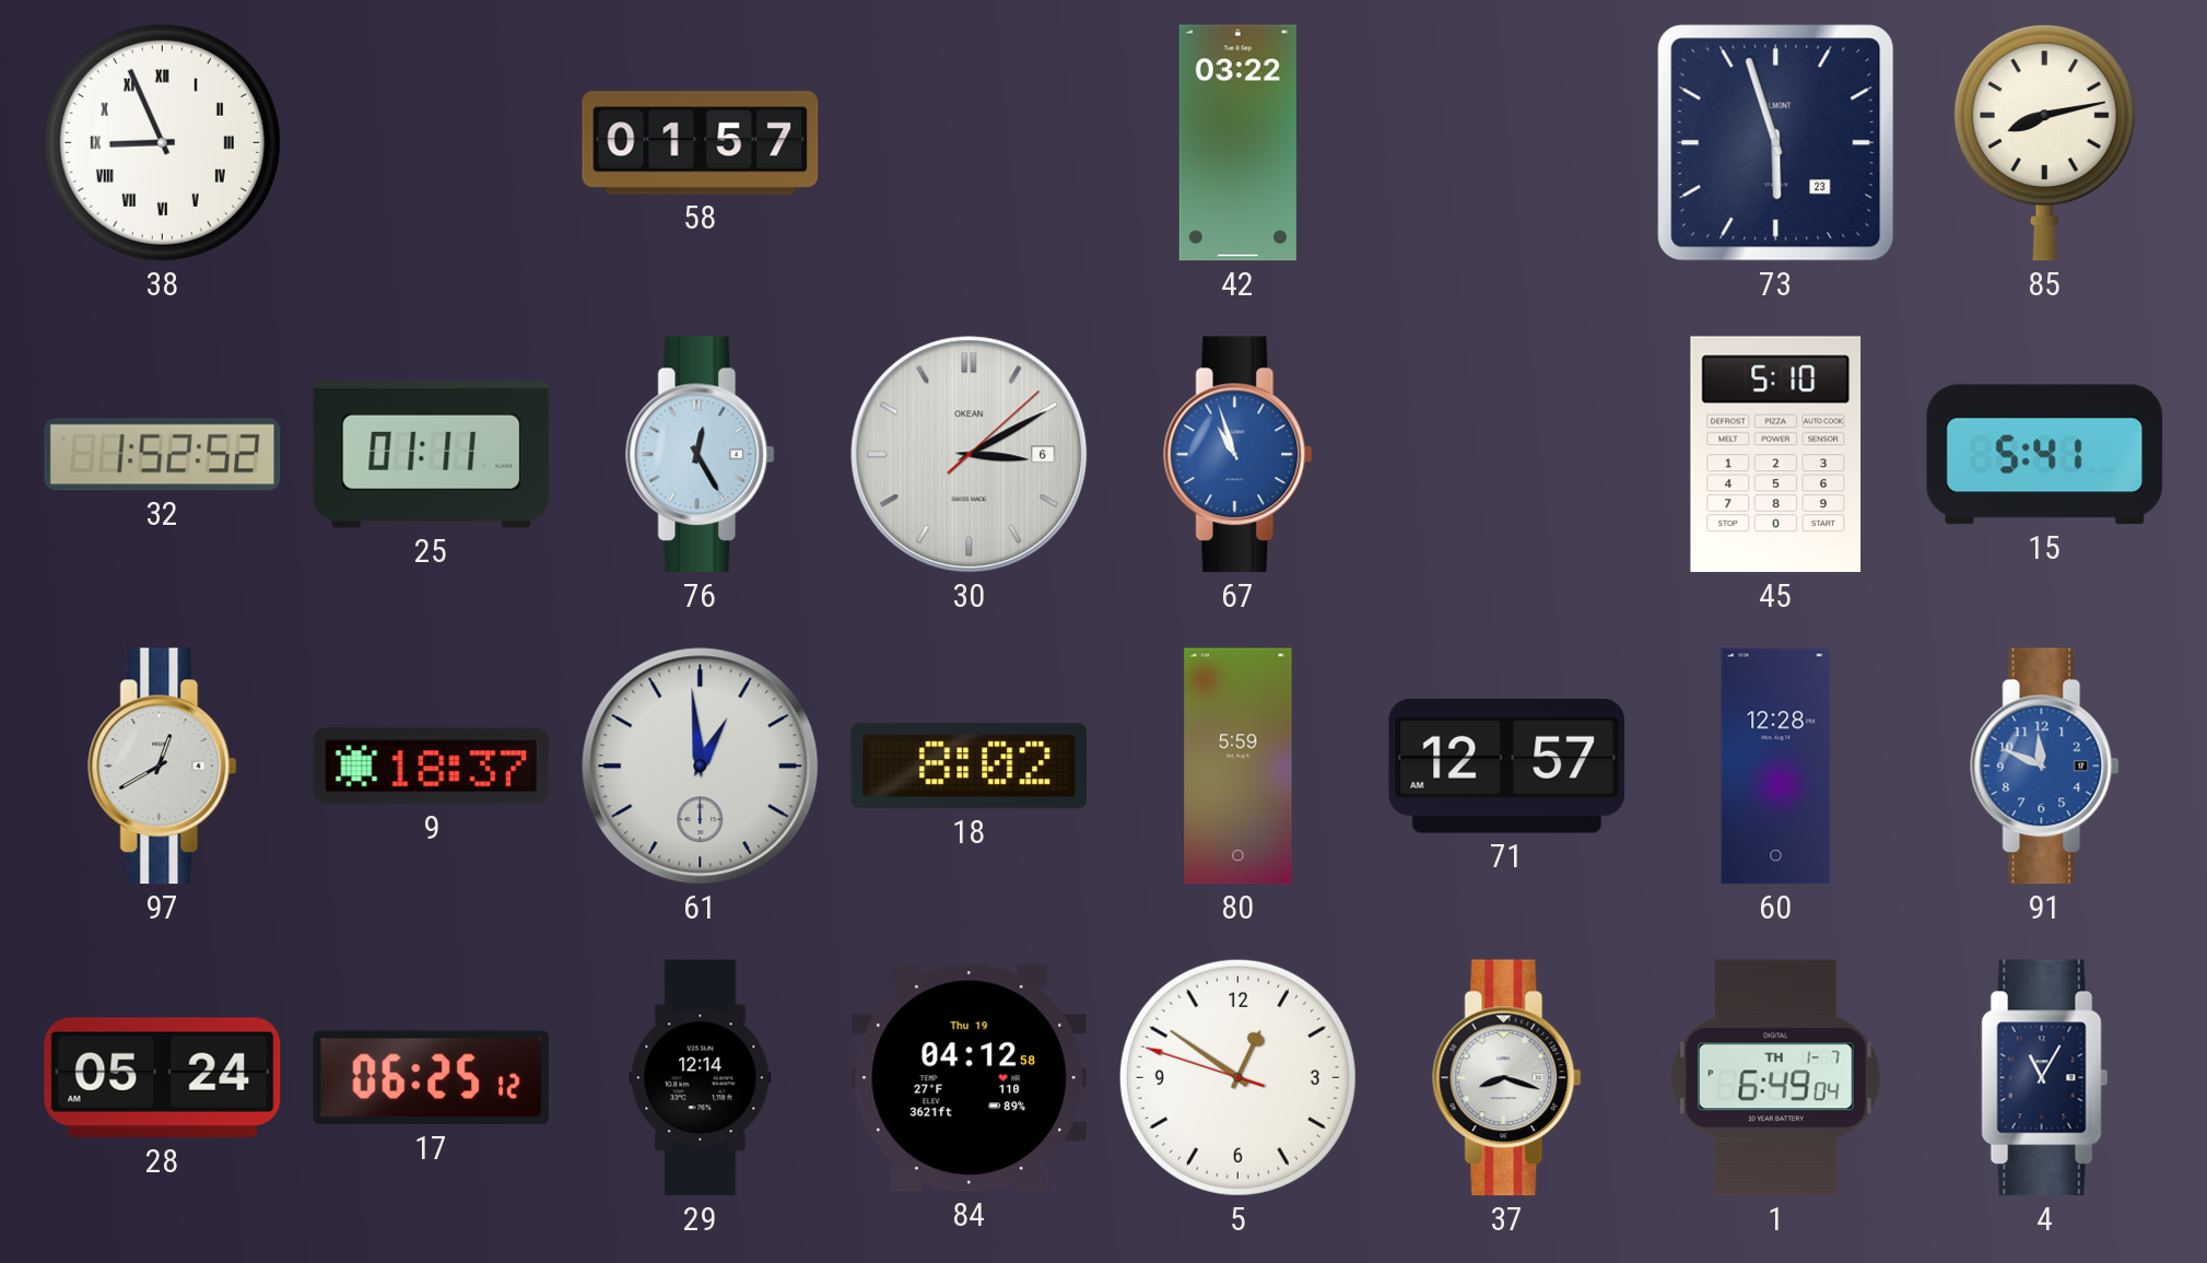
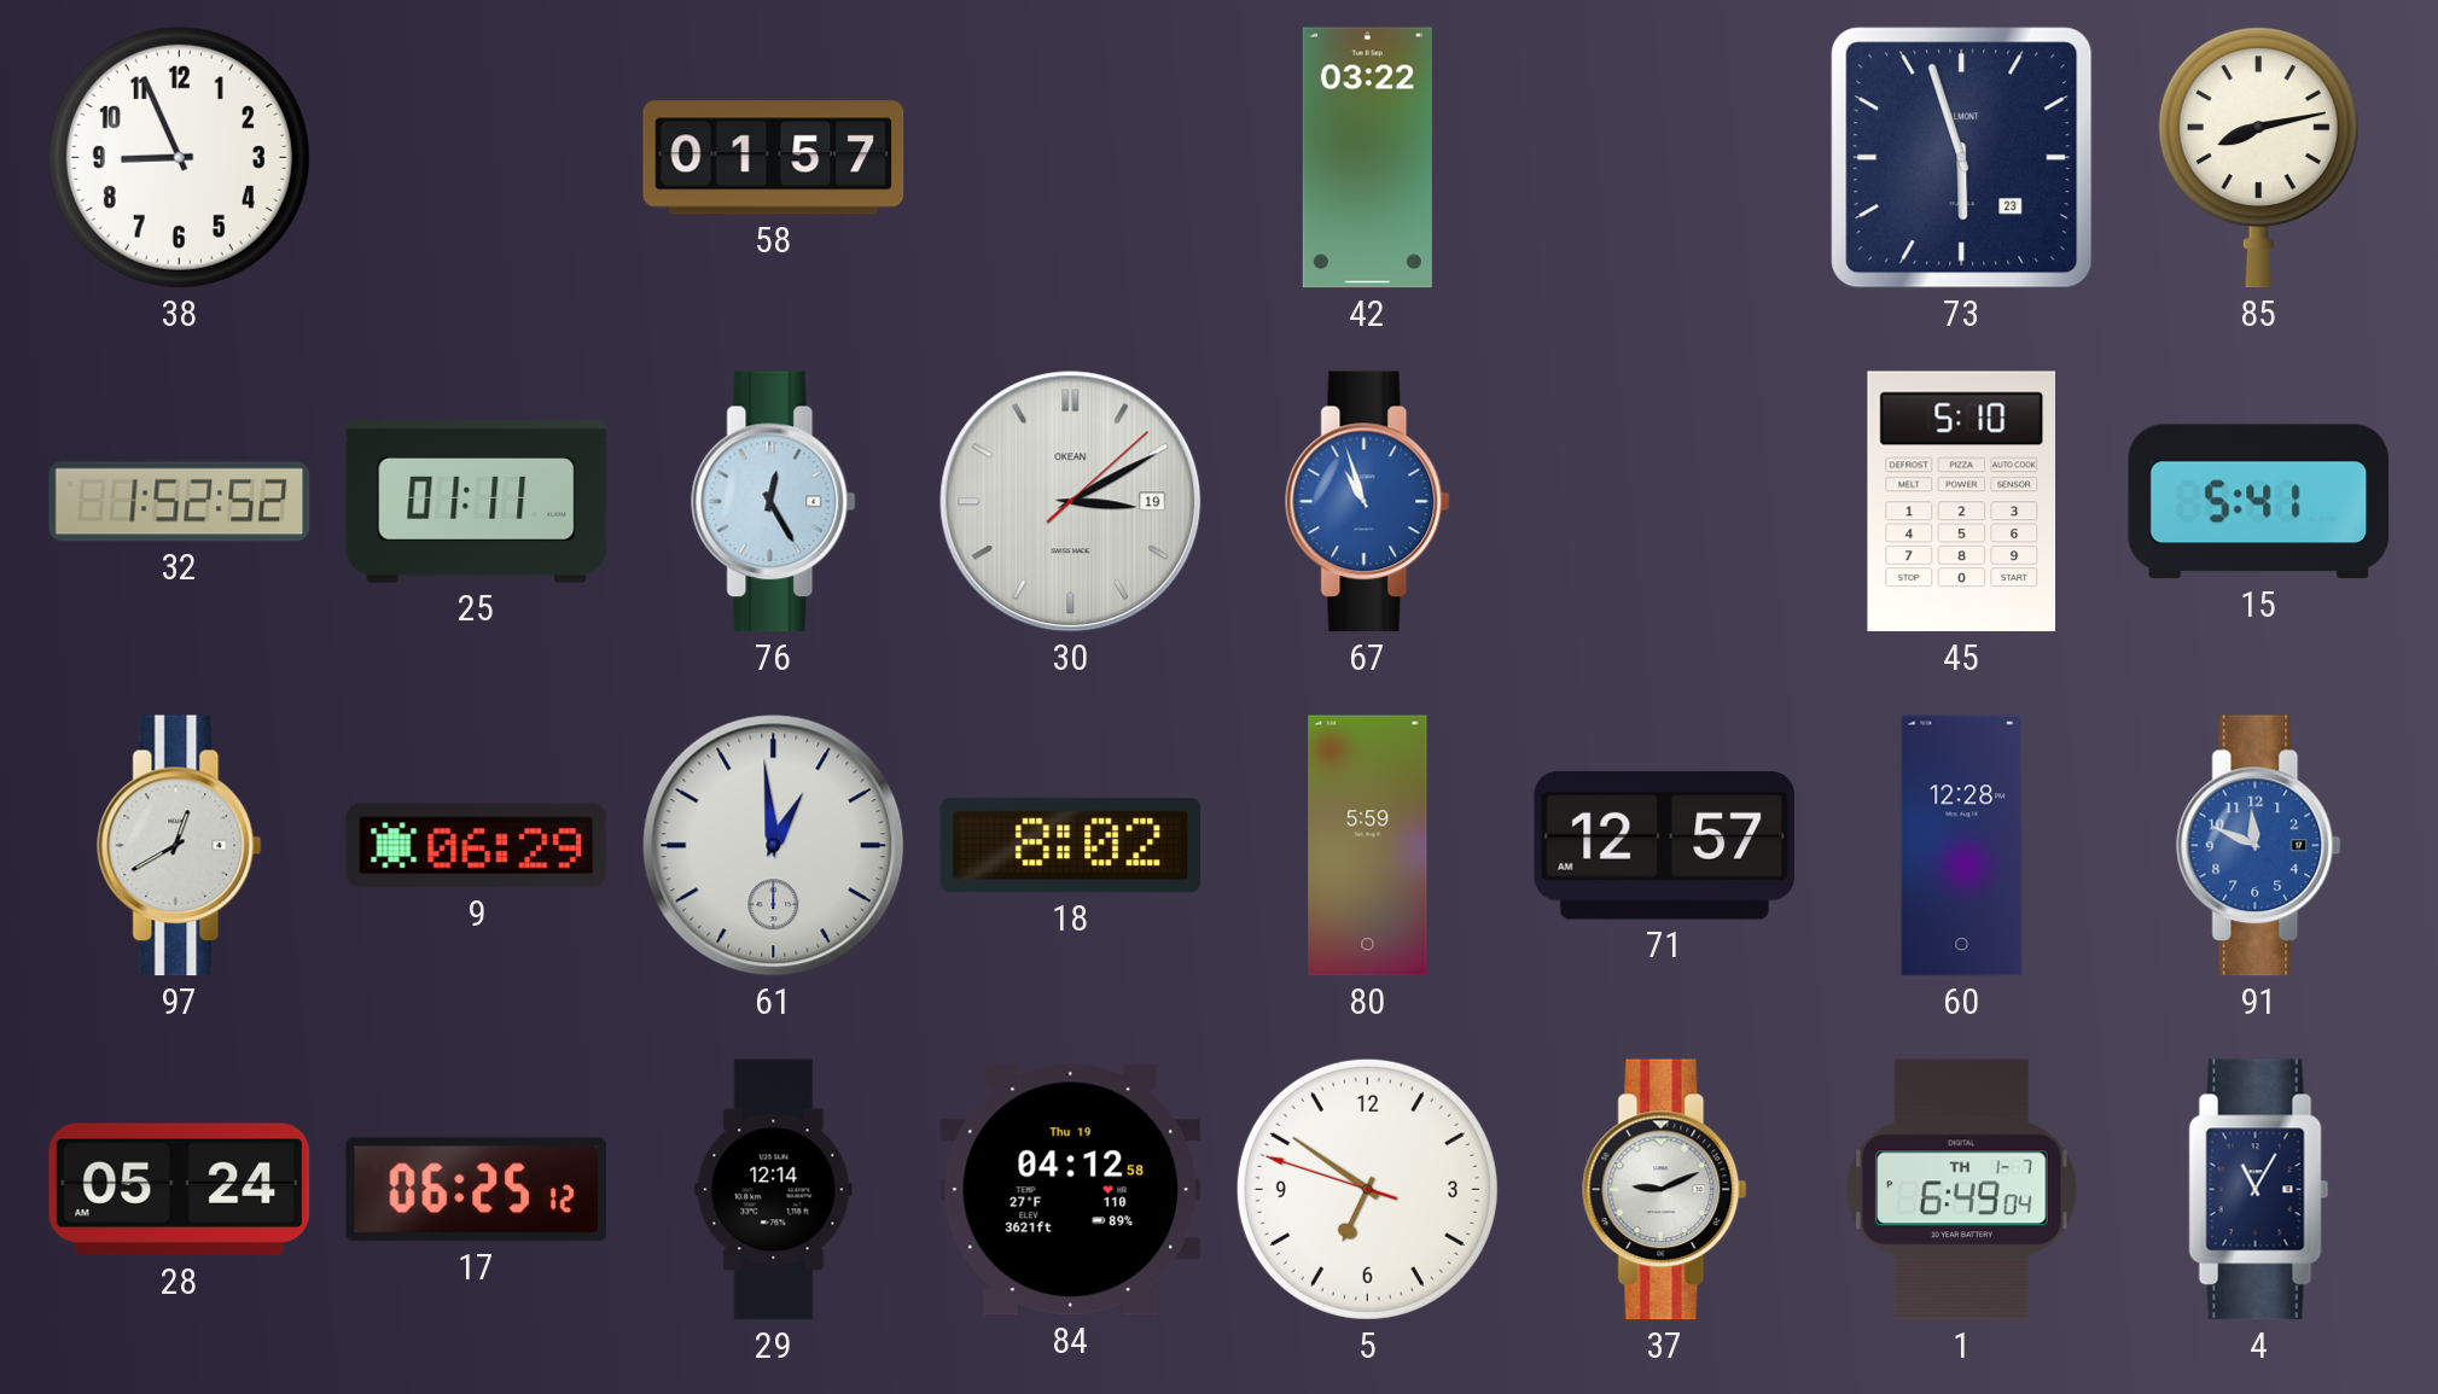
38 numerals: Roman -> Arabic (179, 157)
30 date: 6 -> 19 (1071, 502)
9: 18:37 -> 06:29 (477, 846)
5: 12:50 -> 6:50 (1367, 1189)
37: 8:18 -> 9:11 (1665, 1190)
